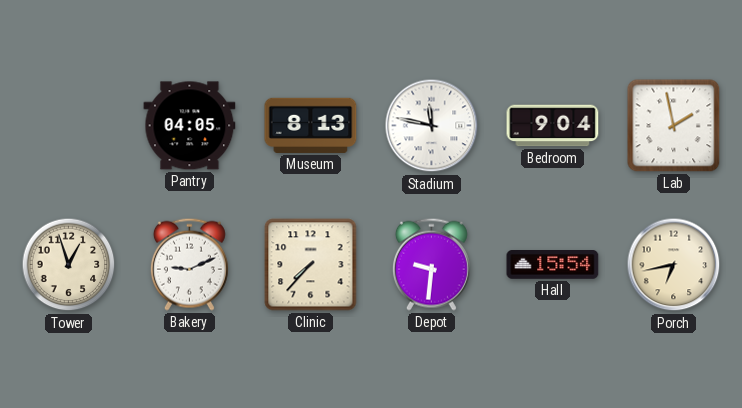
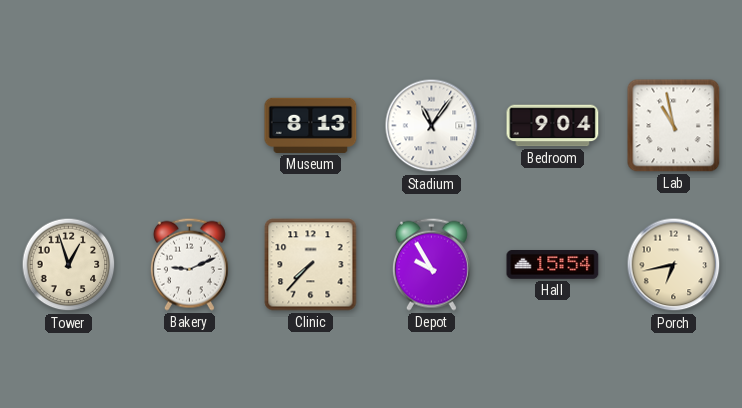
Pantry: 04:05 -> none (190, 126)
Stadium: 11:47 -> 11:06 (432, 126)
Lab: 1:58 -> 10:58 (674, 126)
Depot: 9:31 -> 9:55 (431, 264)
